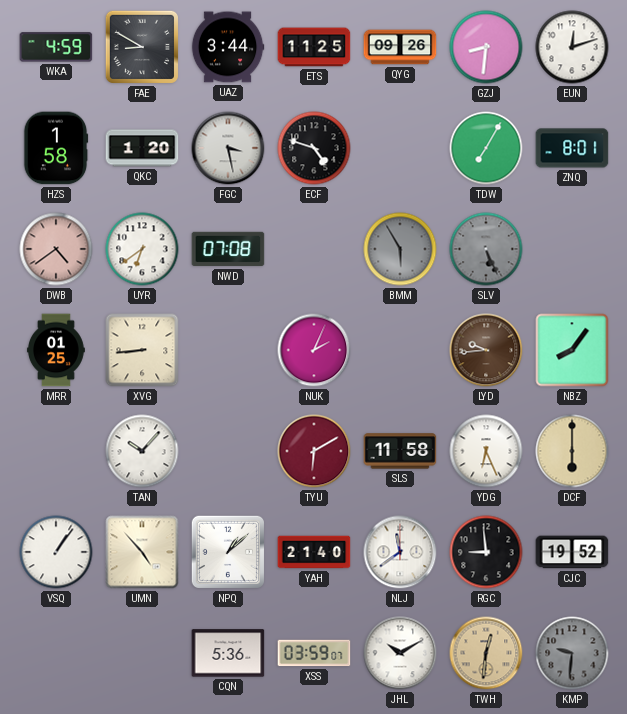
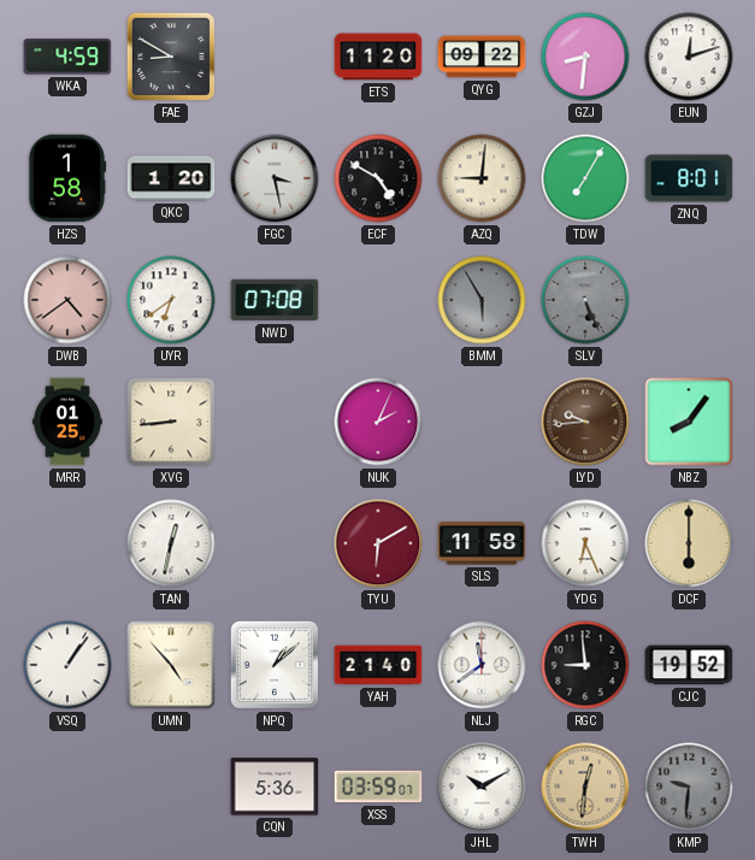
UAZ: 3:44 -> none (228, 47)
ETS: 11:25 -> 11:20 (378, 57)
QYG: 09:26 -> 09:22 (482, 57)
ECF: 4:48 -> 4:50 (378, 178)
AZQ: none -> 9:01 (482, 178)
TAN: 10:07 -> 12:32 (171, 543)
